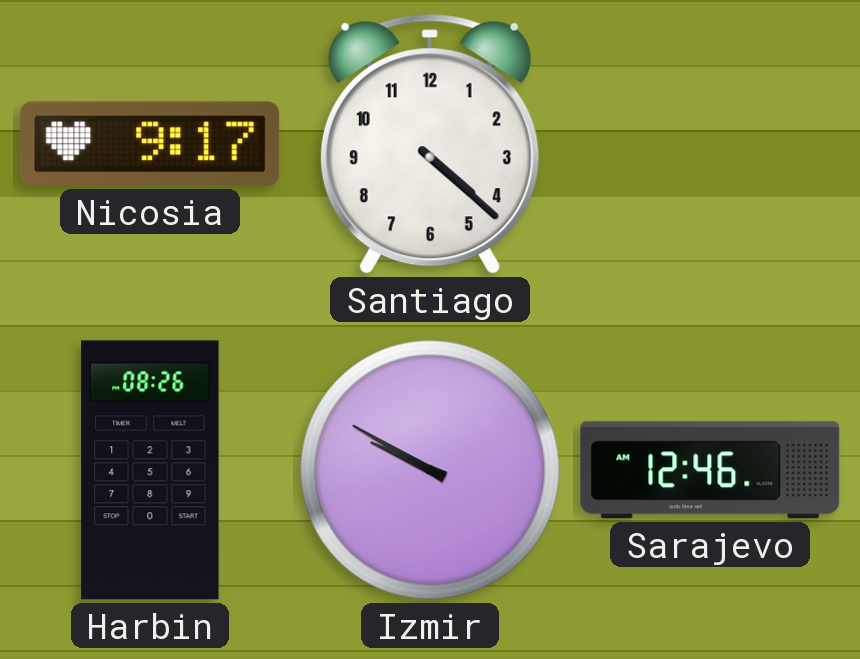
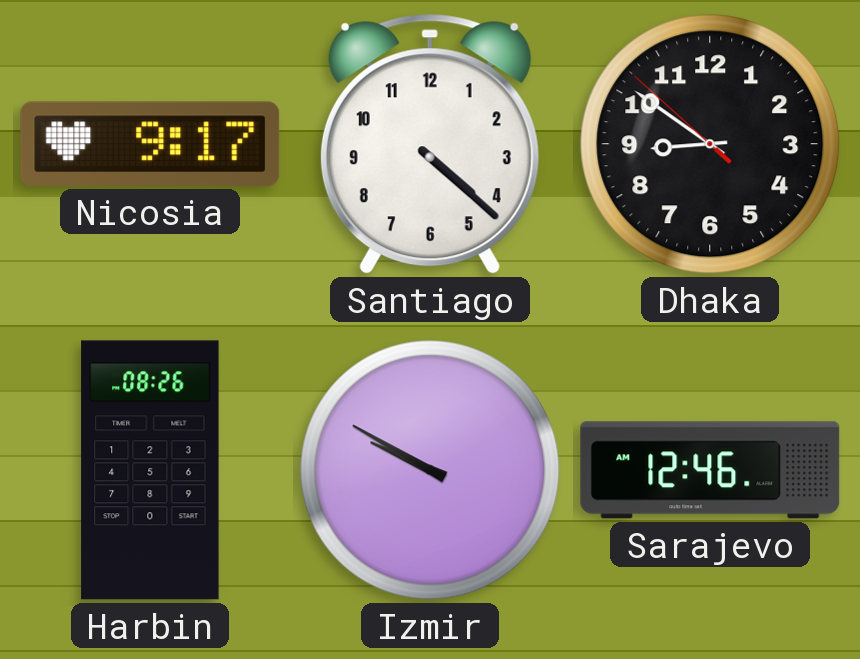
Dhaka: none -> 8:50 (710, 144)
